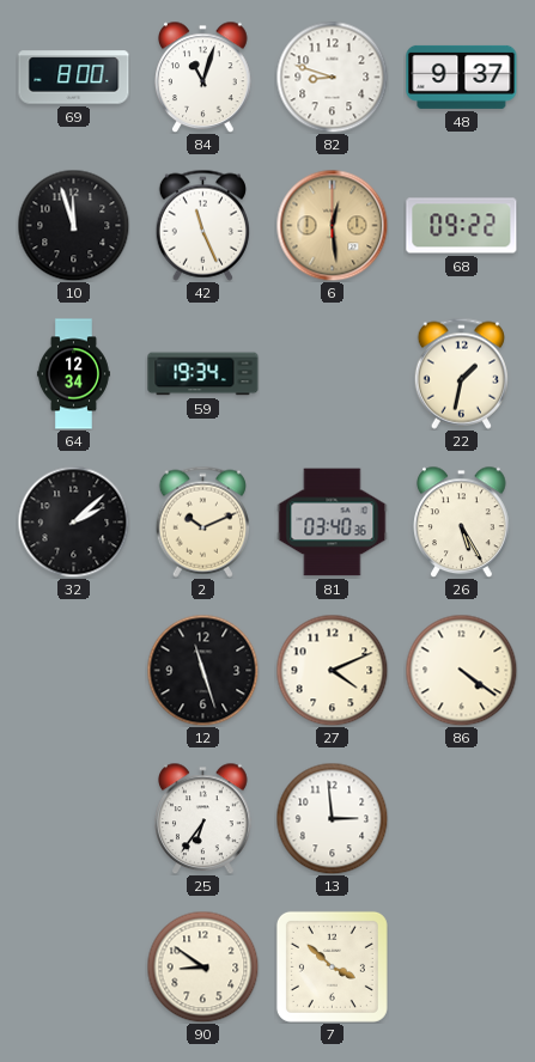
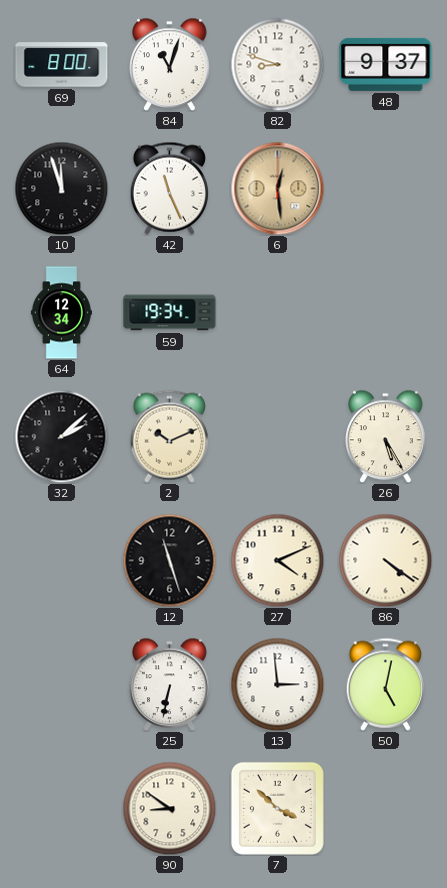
68: 09:22 -> none (462, 226)
22: 1:32 -> none (461, 373)
81: 03:40 -> none (333, 523)
25: 6:36 -> 6:32 (170, 684)
50: none -> 5:02 (385, 684)
